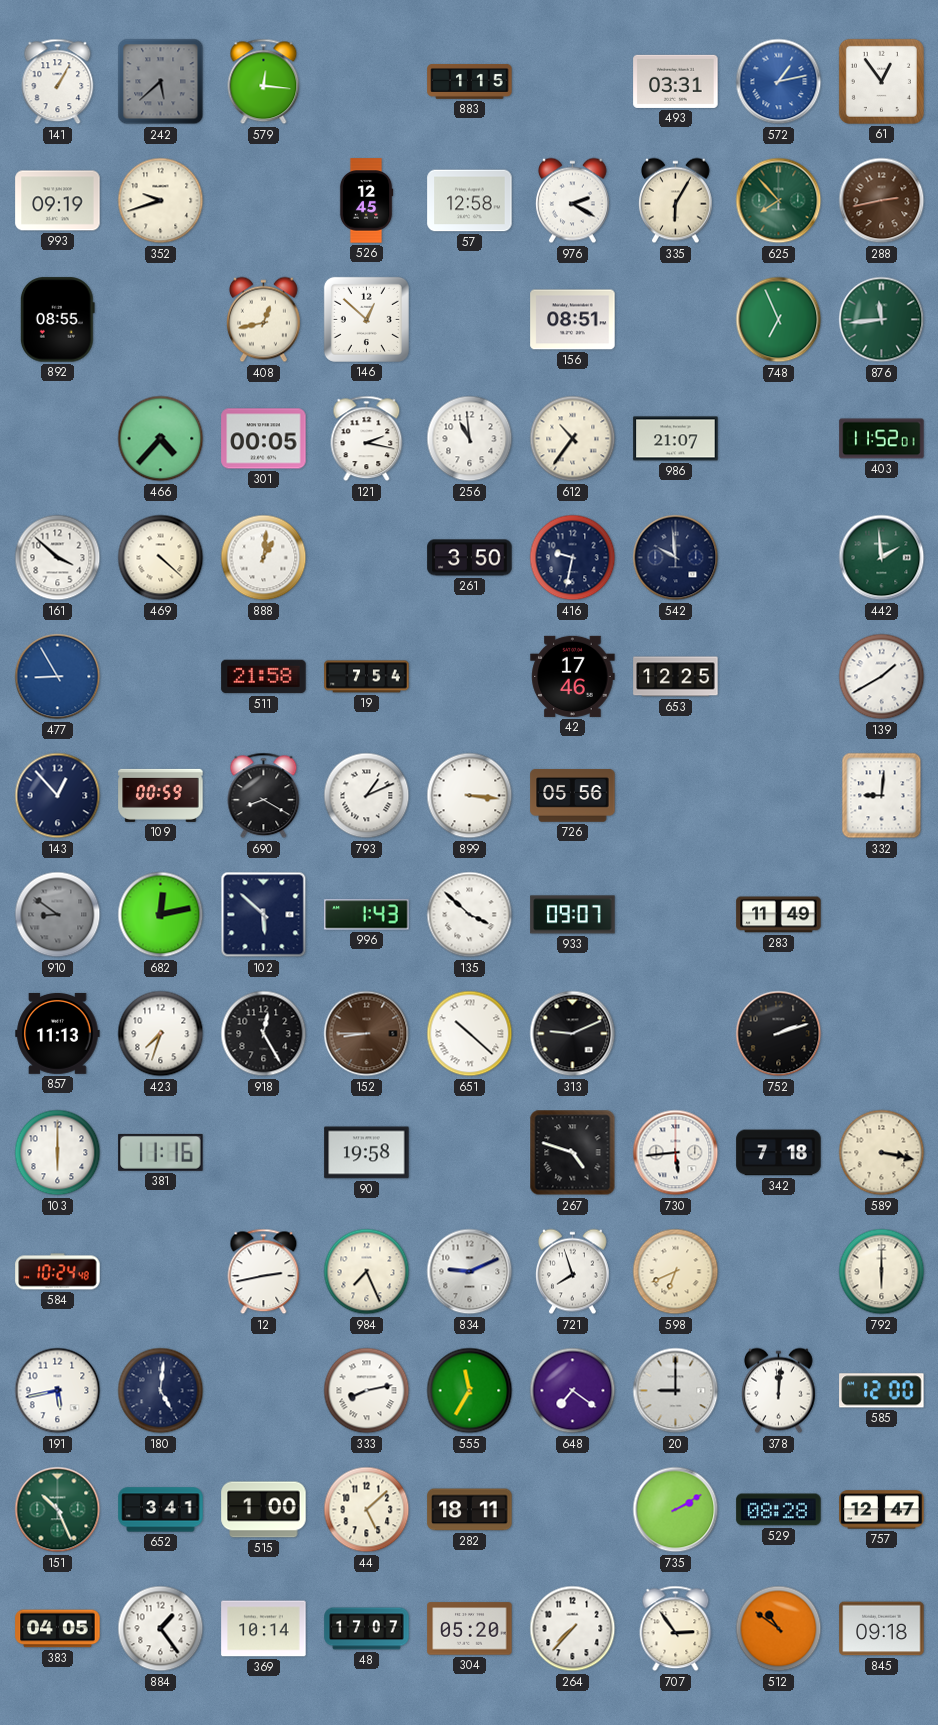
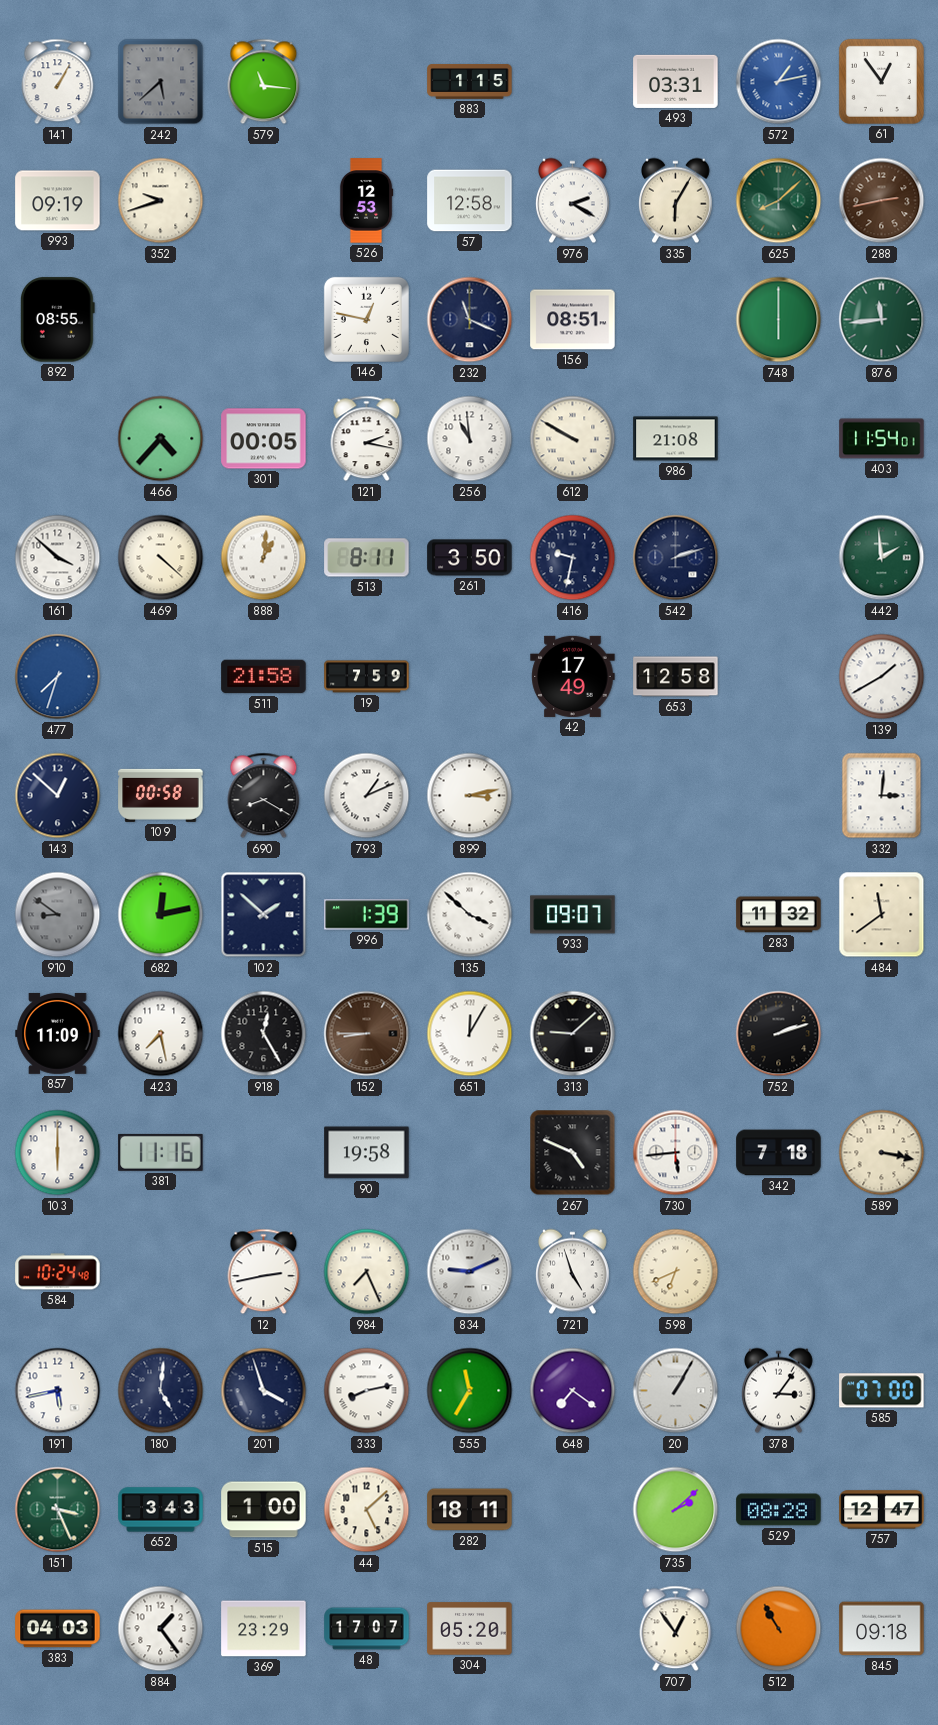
579: 12:16 -> 11:16 (264, 82)
526: 12:45 -> 12:53 (366, 201)
625: 7:53 -> 8:08 (779, 201)
408: 12:43 -> none (264, 320)
146: 12:52 -> 12:47 (366, 319)
232: none -> 11:19 (470, 320)
748: 6:56 -> 6:00 (779, 320)
612: 10:36 -> 9:50 (573, 439)
986: 21:07 -> 21:08 (676, 439)
403: 11:52 -> 11:54 (882, 439)
513: none -> 8:11 (367, 558)
542: 9:59 -> 2:12 (676, 558)
477: 8:55 -> 7:33 (58, 677)
19: 7:54 -> 7:59 (367, 677)
42: 17:46 -> 17:49 (573, 676)
653: 12:25 -> 12:58 (676, 677)
143: 12:53 -> 12:52 (58, 796)
109: 00:59 -> 00:58 (161, 795)
899: 3:16 -> 3:13 (470, 796)
726: 05:56 -> none (573, 796)
332: 9:01 -> 3:01 (882, 796)
102: 5:52 -> 1:52 (264, 915)
996: 1:43 -> 1:39 (367, 915)
283: 11:49 -> 11:32 (779, 915)
484: none -> 11:39 (882, 915)
857: 11:13 -> 11:09 (58, 1033)
423: 7:33 -> 7:28 (161, 1034)
651: 10:22 -> 12:05 (470, 1034)
313: 9:11 -> 9:08 (573, 1034)
267: 4:48 -> 4:49 (573, 1153)
721: 7:57 -> 4:57 (573, 1272)
792: 6:00 -> none (882, 1272)
201: none -> 3:57 (264, 1391)
20: 9:00 -> 1:05 (676, 1391)
378: 12:01 -> 3:06 (779, 1391)
585: 12:00 -> 07:00 (882, 1391)
151: 10:26 -> 3:26 (58, 1510)
652: 3:41 -> 3:43 (161, 1510)
735: 2:10 -> 2:08 (676, 1510)
383: 04:05 -> 04:03 (58, 1629)
369: 10:14 -> 23:29 (264, 1629)
264: 7:37 -> none (573, 1629)
707: 2:54 -> 12:54 (676, 1629)
512: 10:51 -> 10:55 (779, 1629)
